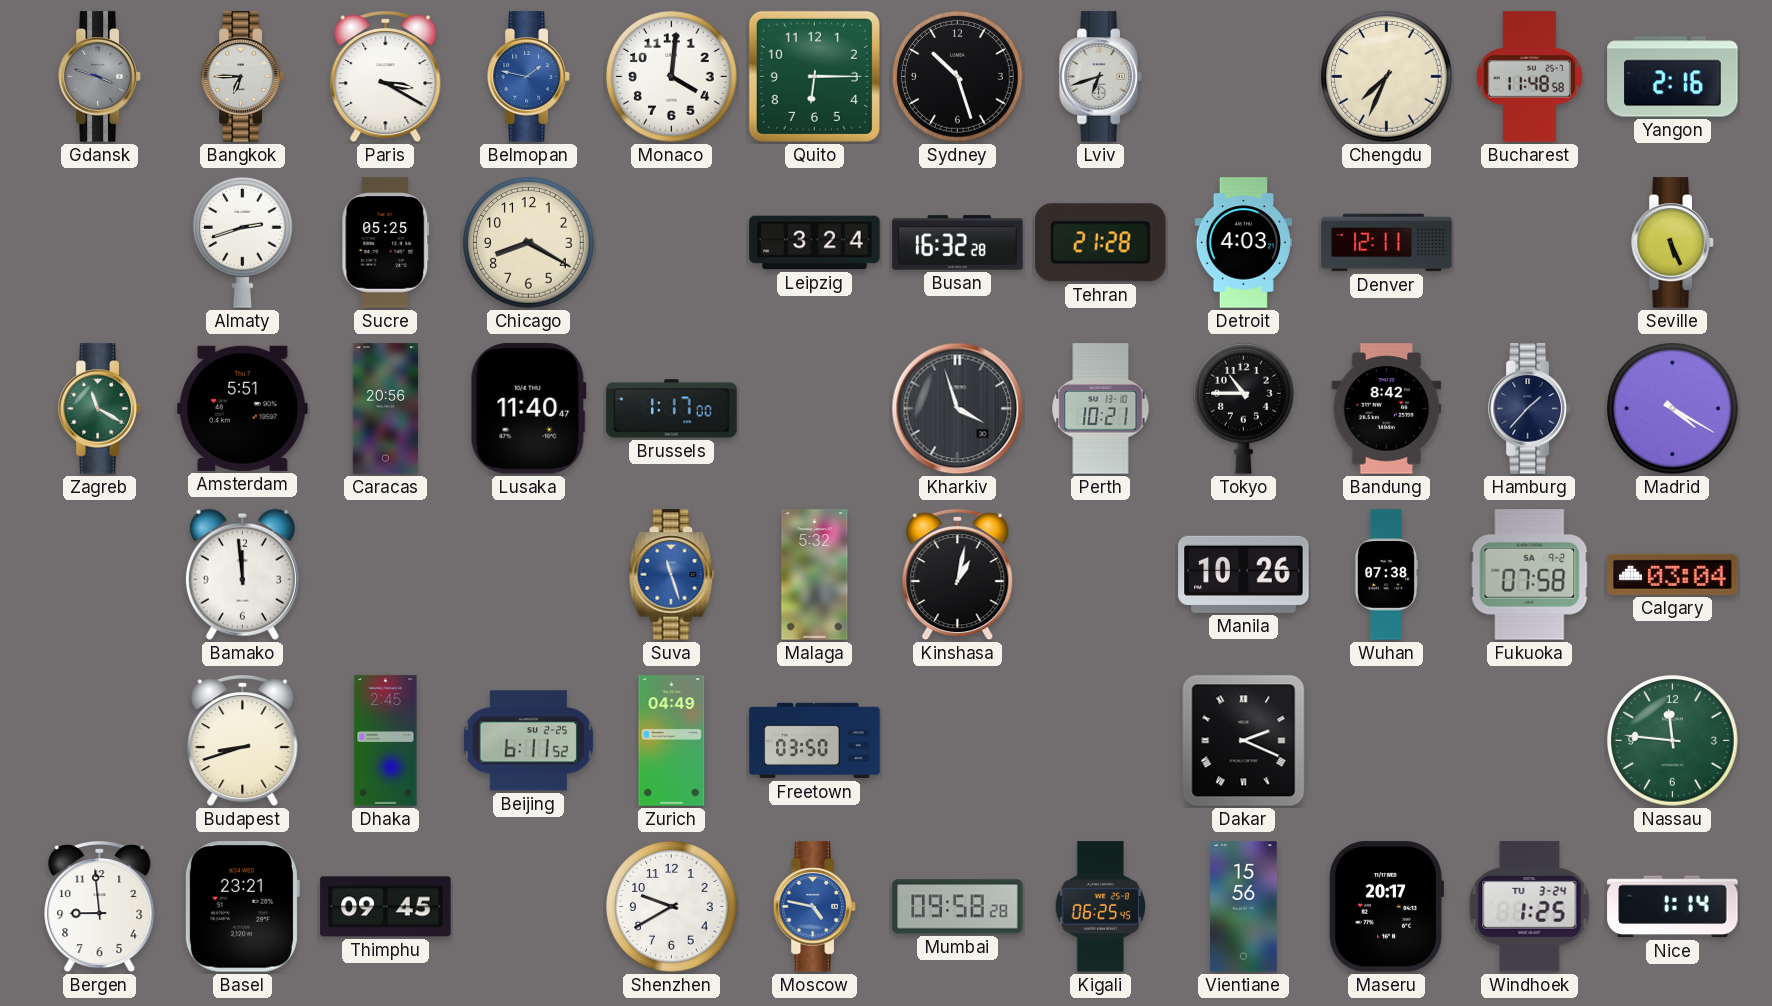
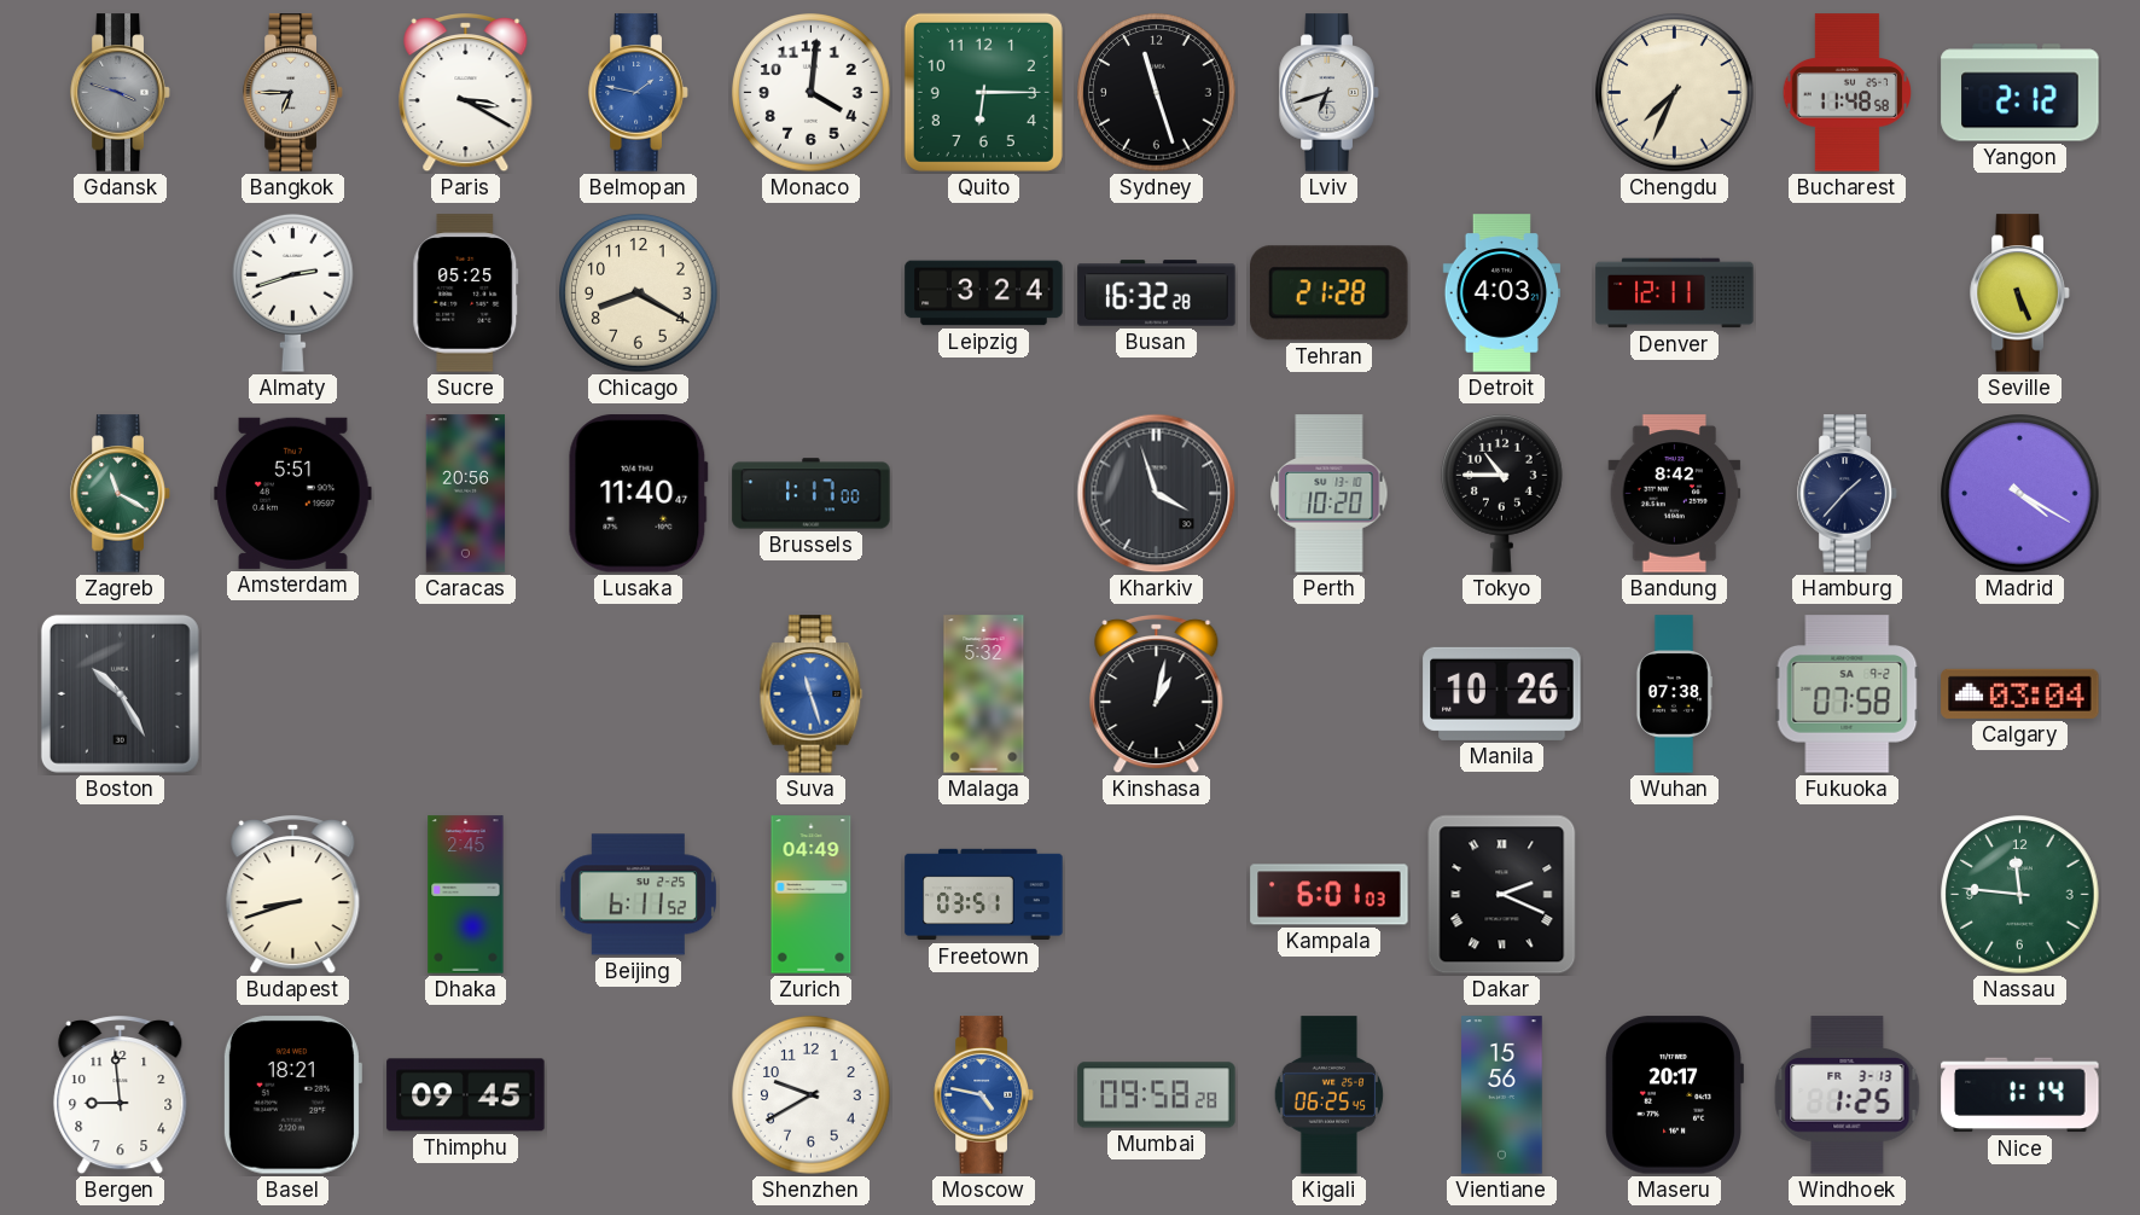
Sydney: 10:27 -> 11:27 (1157, 93)
Yangon: 2:16 -> 2:12 (2020, 93)
Perth: 10:21 -> 10:20 (1330, 494)
Boston: none -> 10:25 (120, 693)
Bamako: 11:59 -> none (242, 574)
Freetown: 03:50 -> 03:51 (984, 895)
Kampala: none -> 6:01 (1330, 895)
Basel: 23:21 -> 18:21 (292, 1095)
Windhoek date: TU 3-24 -> FR 3-13 (1848, 1095)
